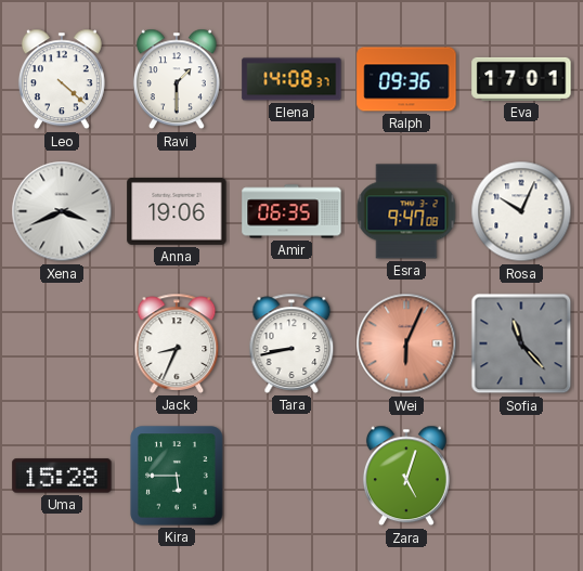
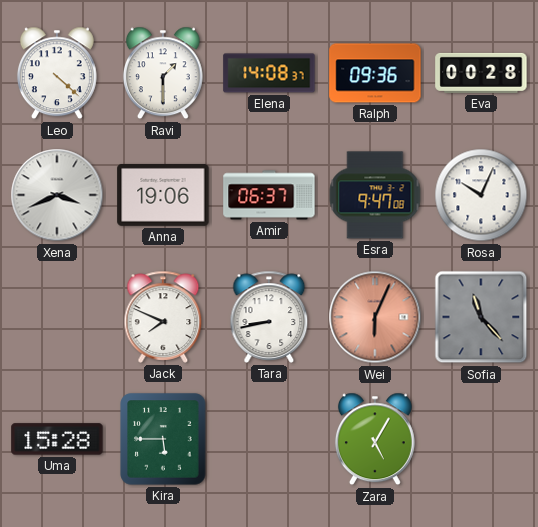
Eva: 17:01 -> 00:28 (481, 73)
Amir: 06:35 -> 06:37 (269, 195)
Jack: 8:34 -> 7:49 (163, 317)
Zara: 5:03 -> 5:05 (375, 439)
